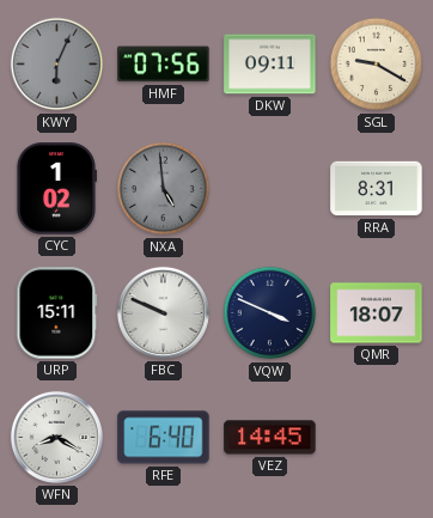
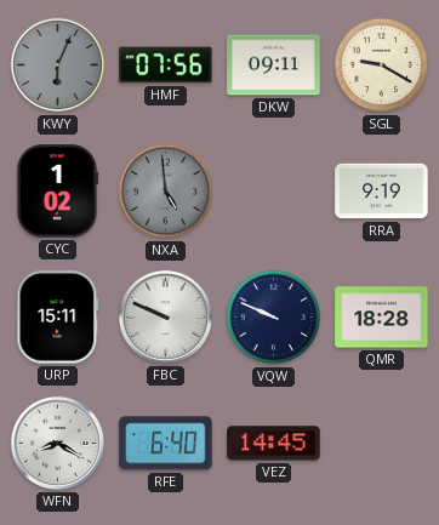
RRA: 8:31 -> 9:19 (382, 192)
VQW: 3:49 -> 9:49 (274, 318)
QMR: 18:07 -> 18:28 (382, 318)
